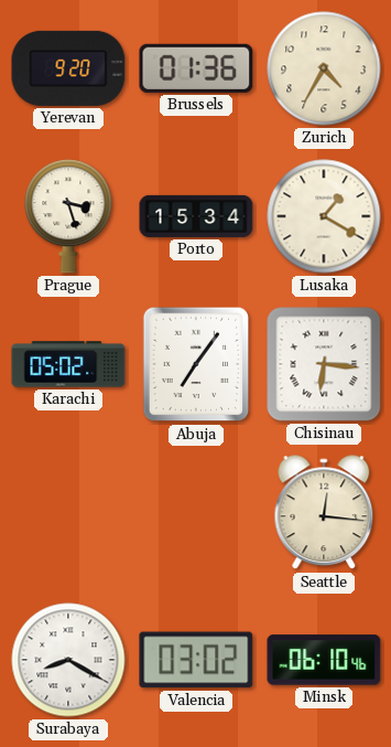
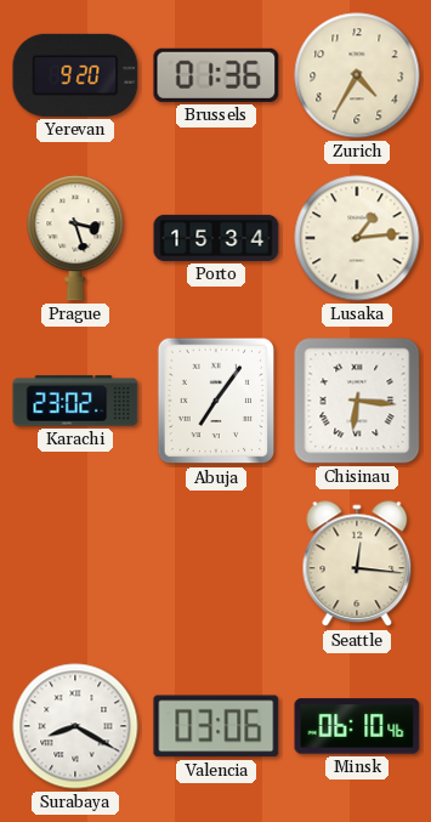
Lusaka: 1:20 -> 1:14 (357, 238)
Karachi: 05:02 -> 23:02 (75, 401)
Valencia: 03:02 -> 03:06 (216, 726)
